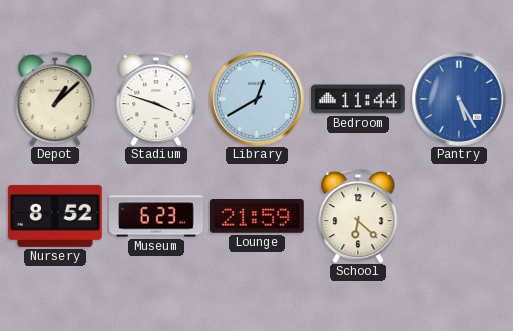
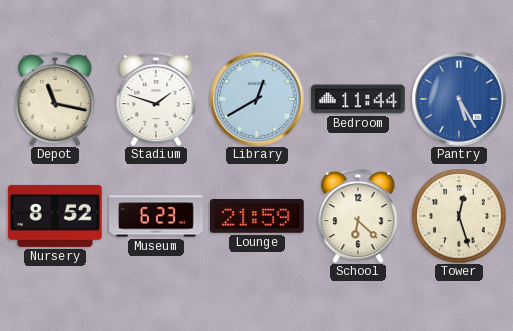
Depot: 1:08 -> 11:17 (55, 99)
Stadium: 3:48 -> 1:48 (156, 99)
Tower: none -> 12:27 (459, 216)
